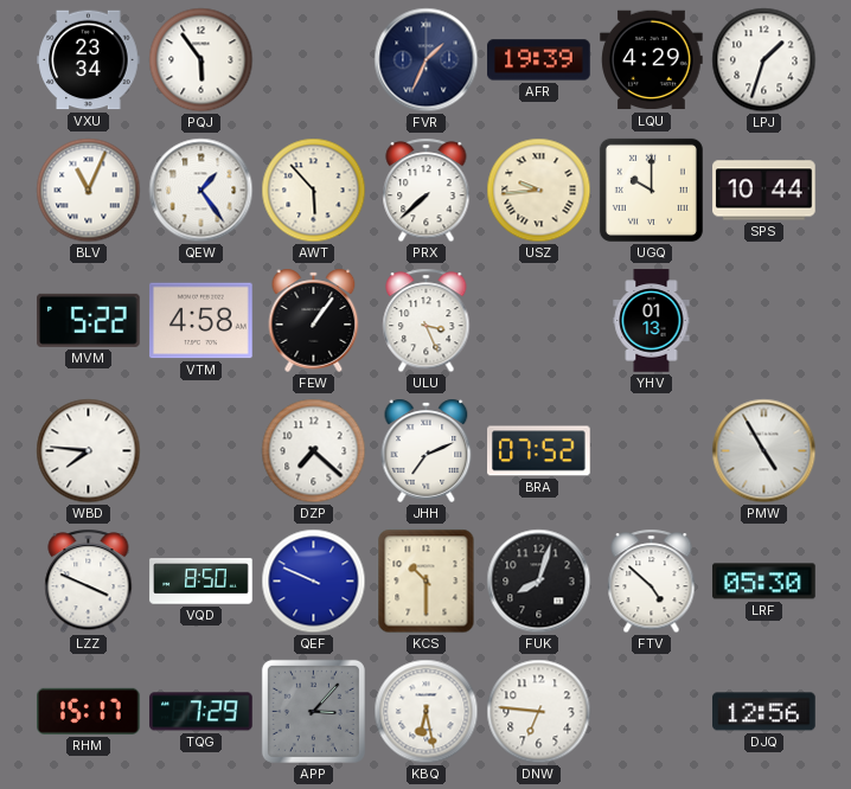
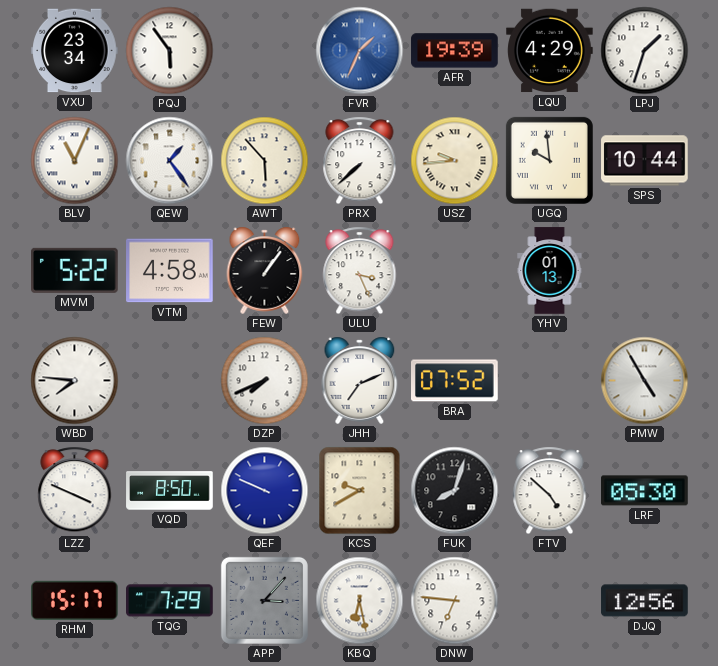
FVR dial: navy -> blue (360, 51)
UGQ: 10:00 -> 9:59 (549, 160)
DZP: 7:22 -> 7:41 (265, 381)
KCS: 10:30 -> 9:40 (360, 491)
